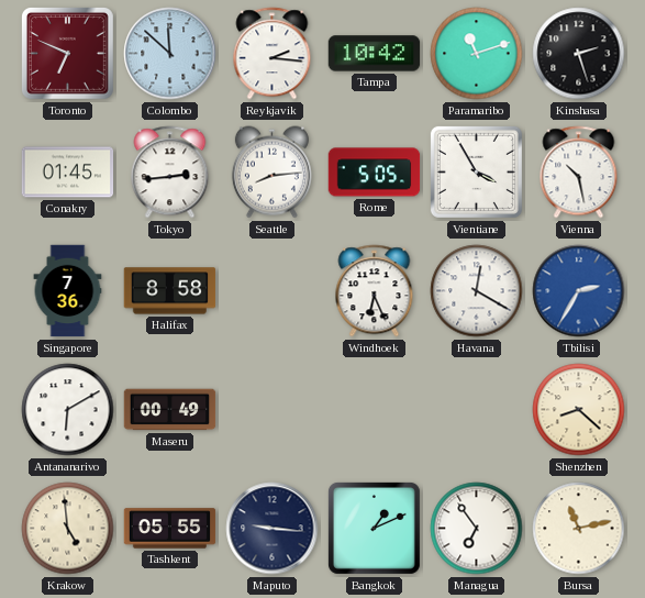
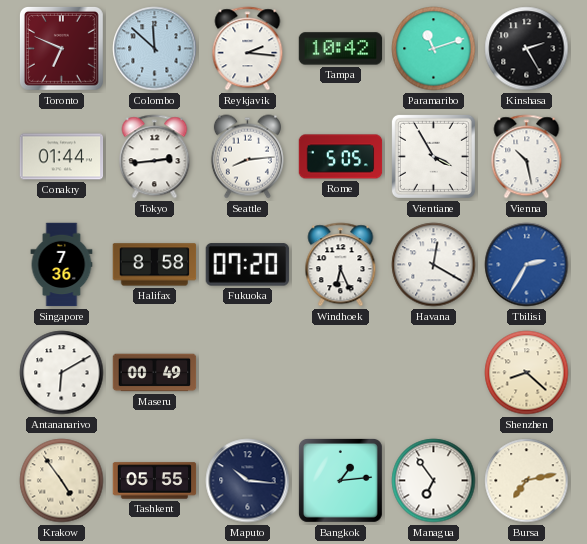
Kinshasa: 2:27 -> 2:25 (527, 49)
Conakry: 01:45 -> 01:44 (62, 157)
Fukuoka: none -> 07:20 (247, 265)
Krakow: 4:59 -> 4:54 (62, 481)
Maputo: 9:16 -> 10:16 (248, 481)
Bangkok: 1:11 -> 1:14 (340, 480)
Bursa: 11:13 -> 7:13 (527, 481)
